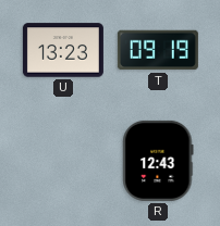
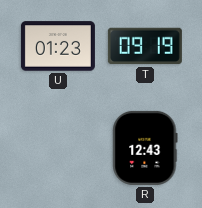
U: 13:23 -> 01:23 (58, 46)
